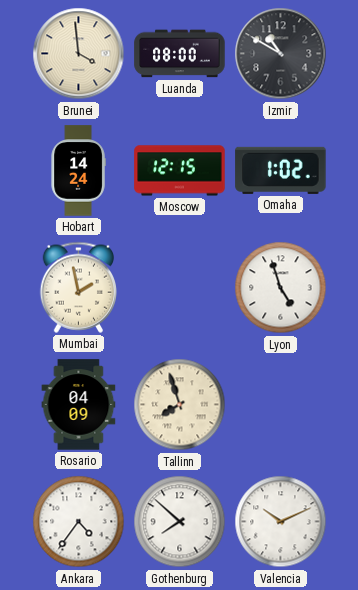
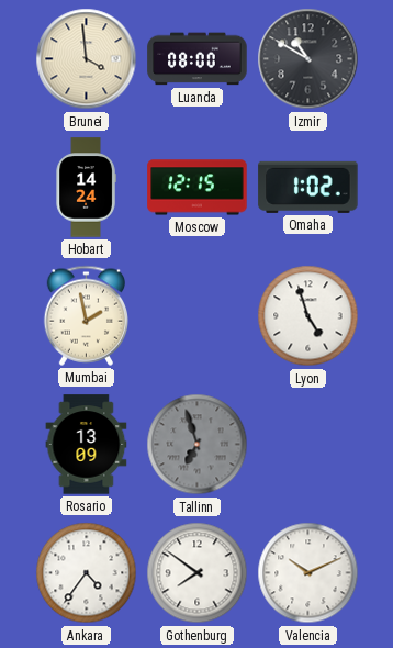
Rosario: 04:09 -> 13:09 (87, 445)
Tallinn: 7:57 -> 6:57 (198, 445)
Tallinn dial: cream -> grey (198, 445)
Gothenburg: 7:52 -> 7:51 (198, 573)
